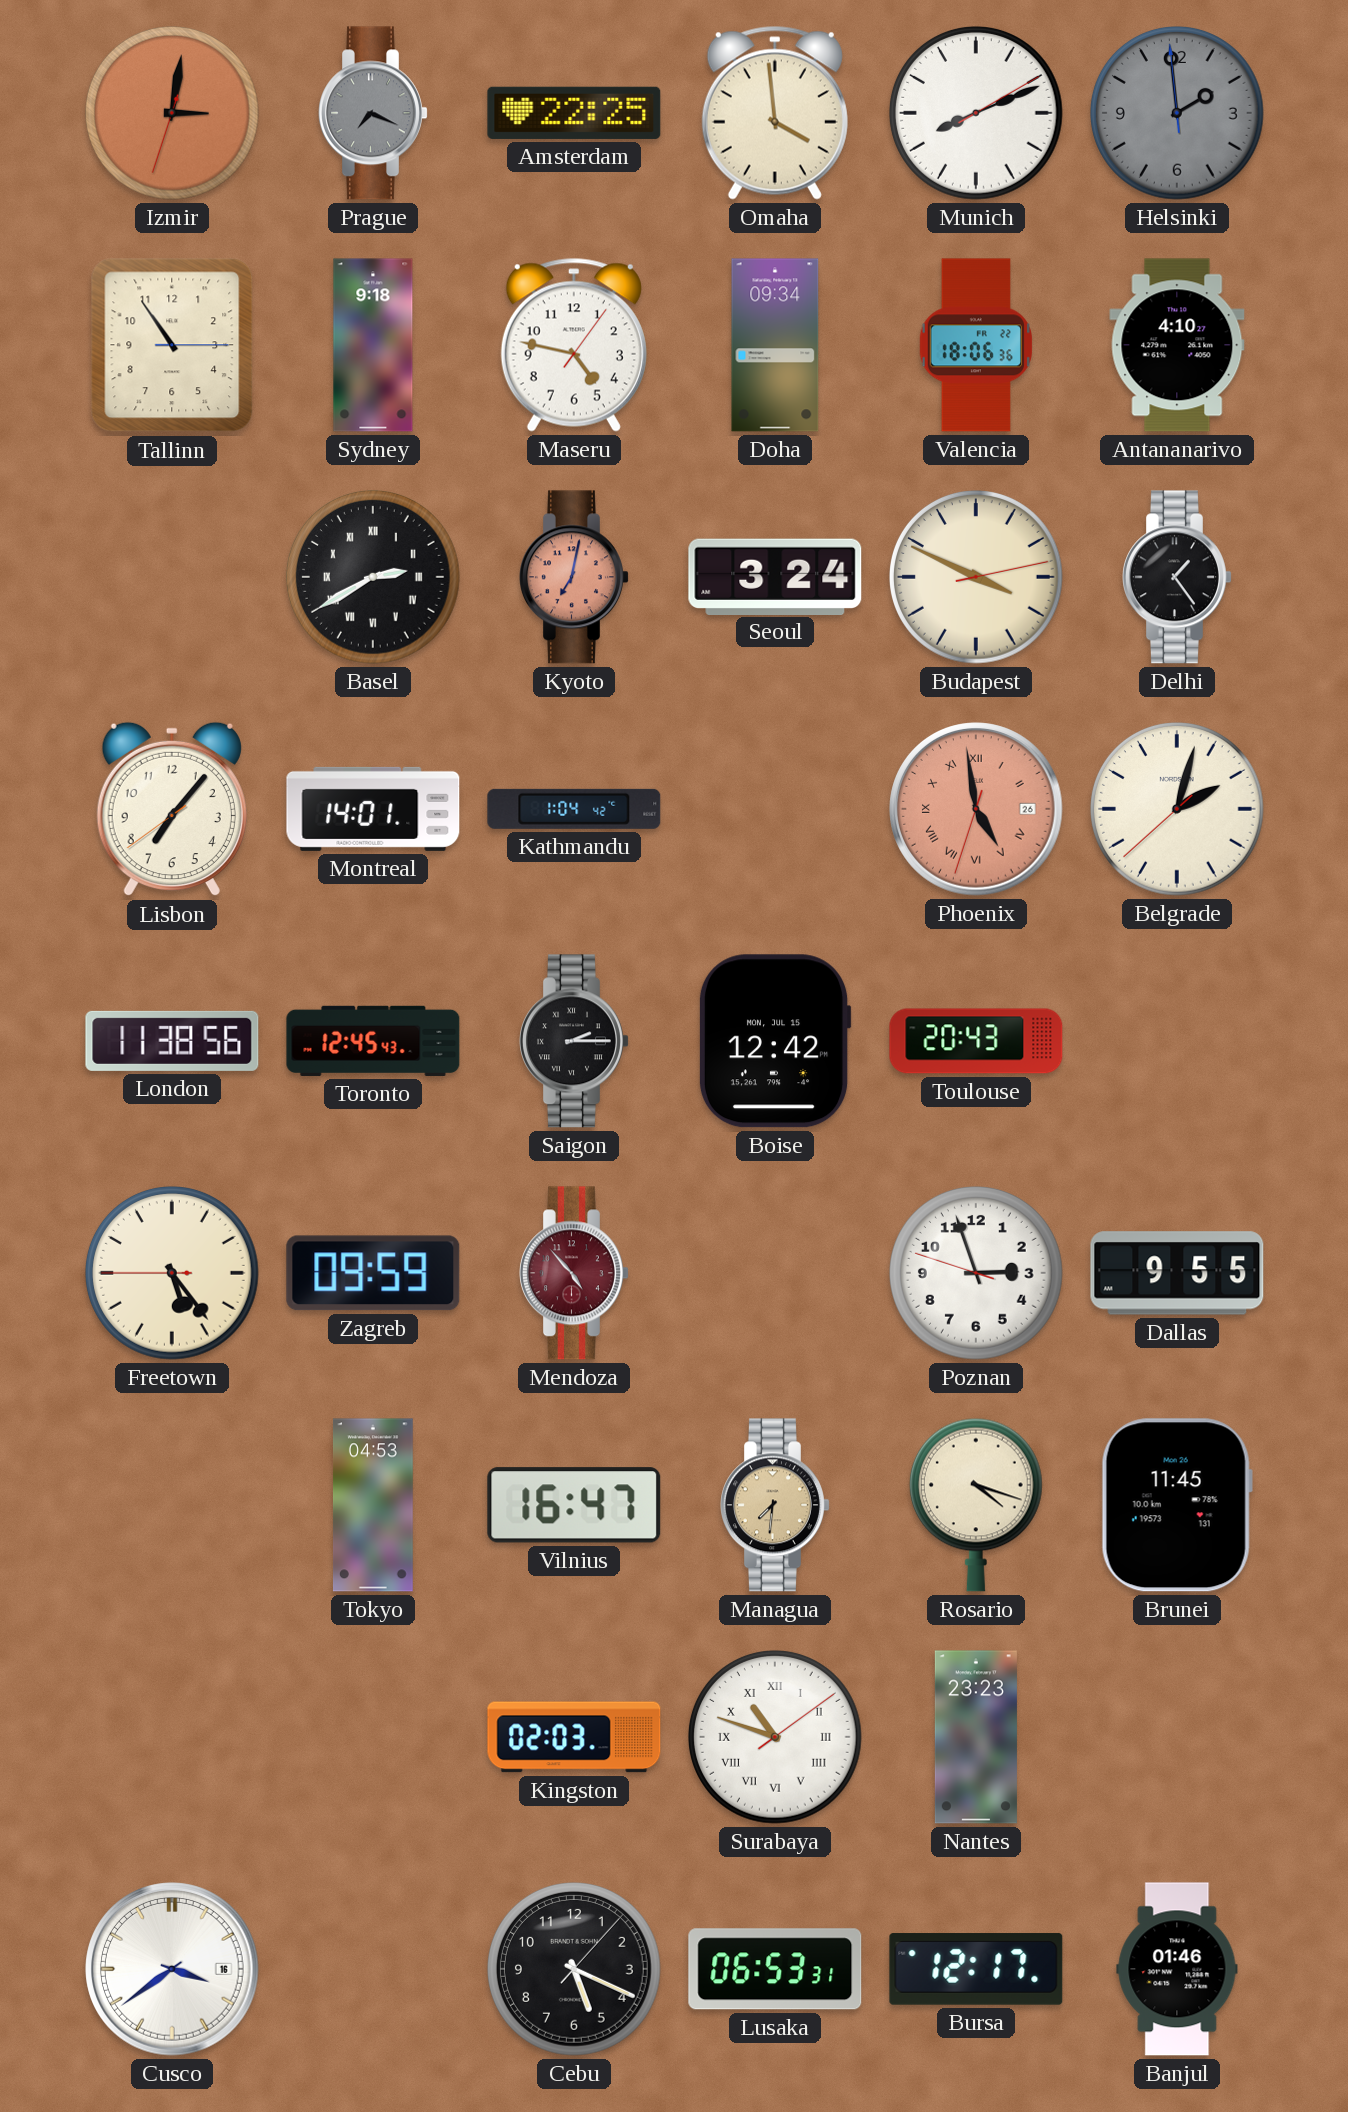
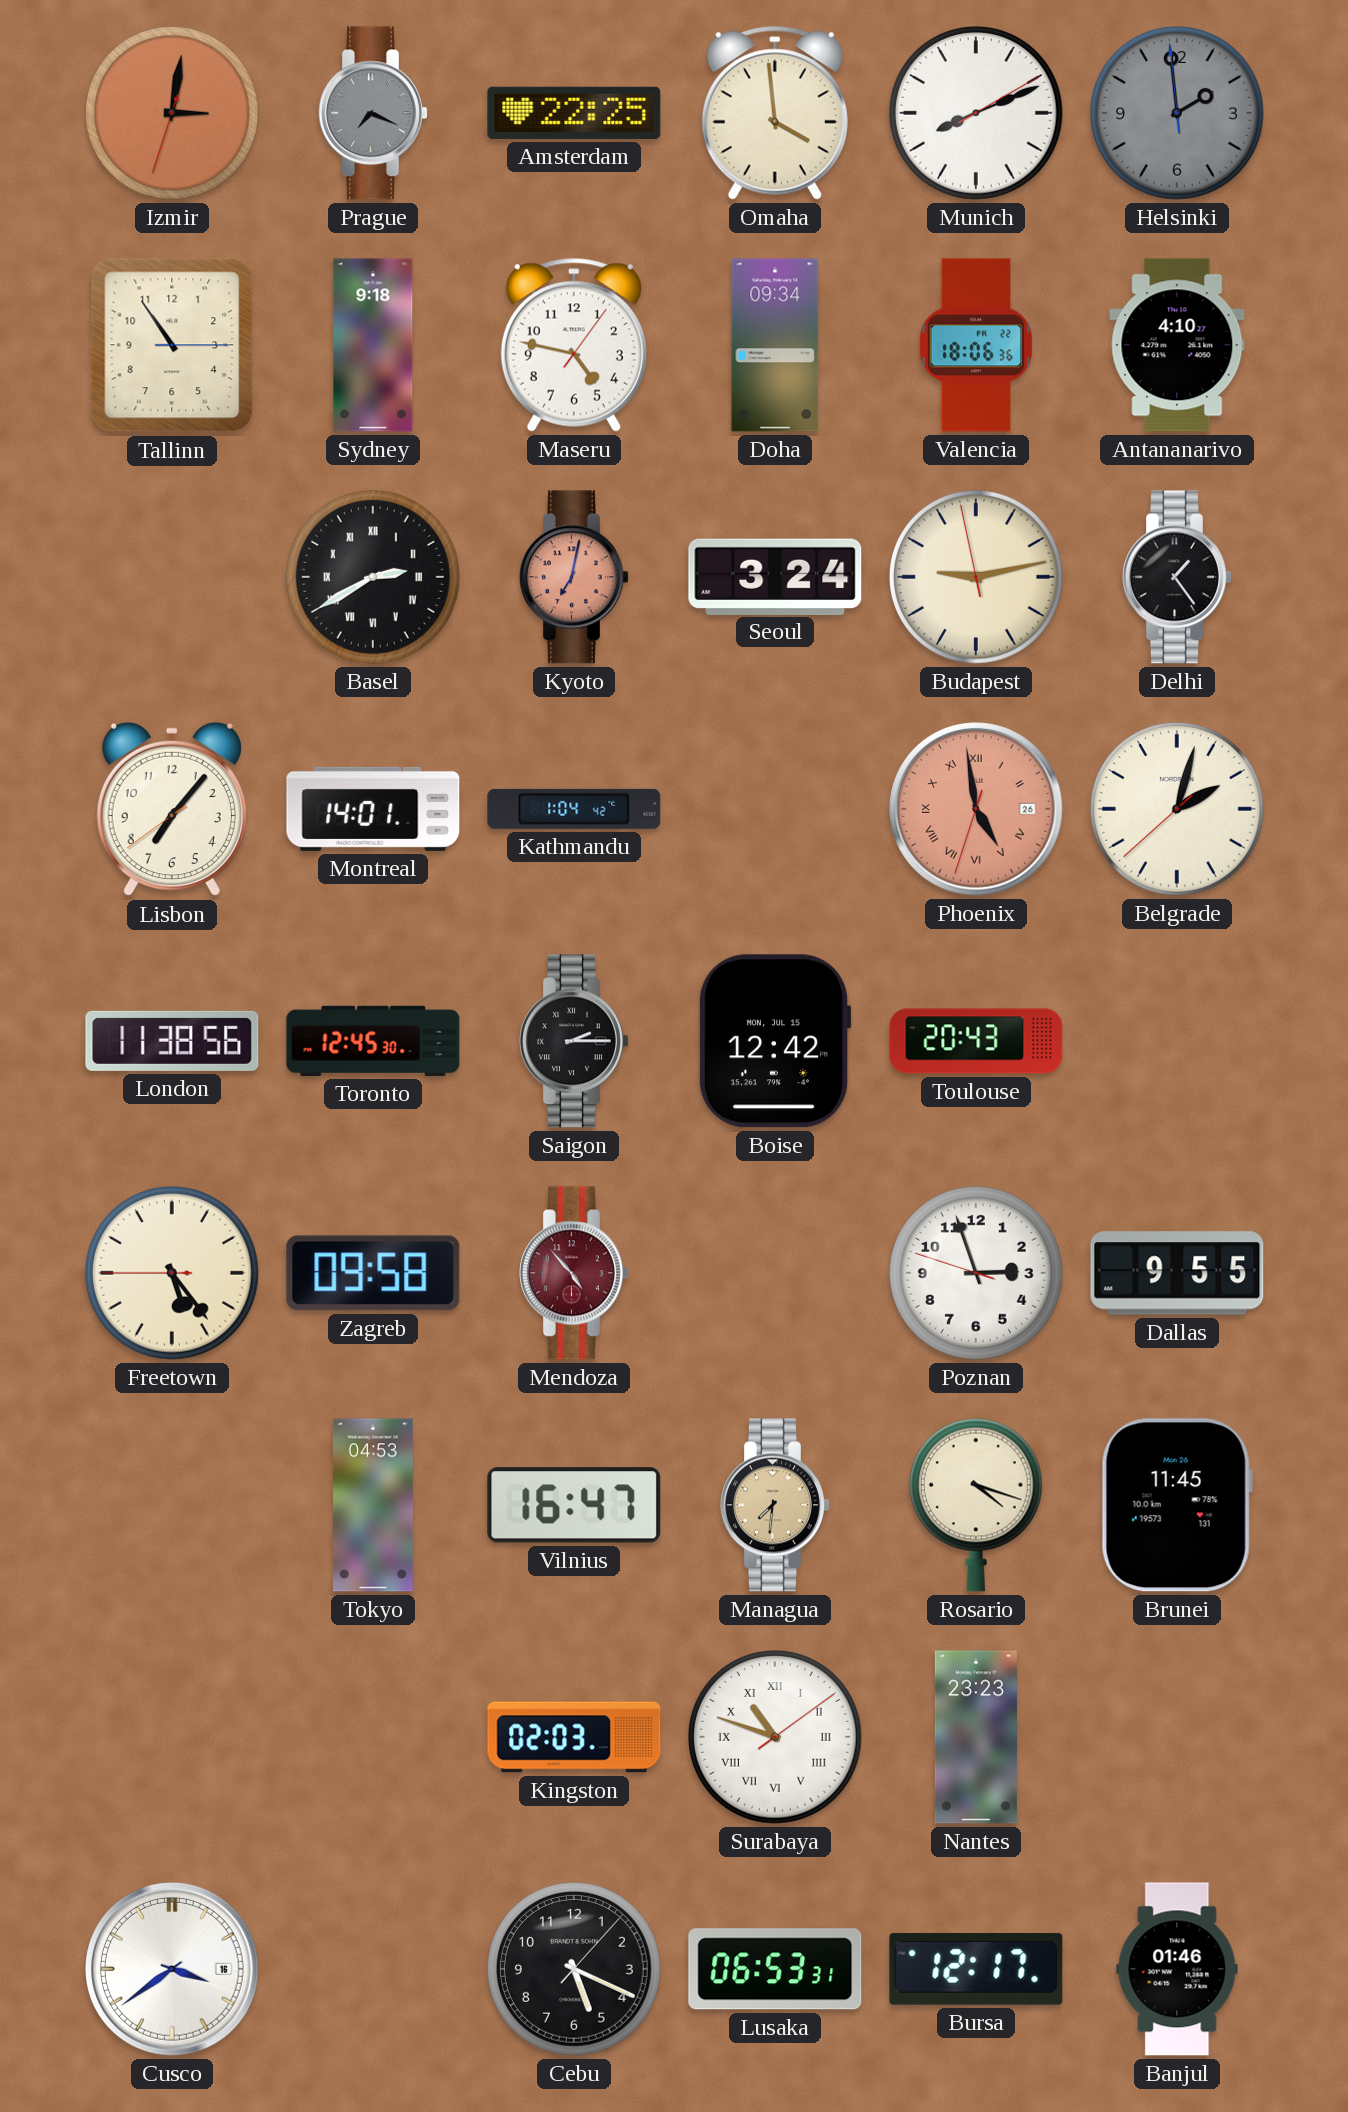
Budapest: 3:49 -> 9:12 (977, 578)
Toronto: 12:45:43 -> 12:45:30 (373, 1041)
Zagreb: 09:59 -> 09:58 (373, 1273)
